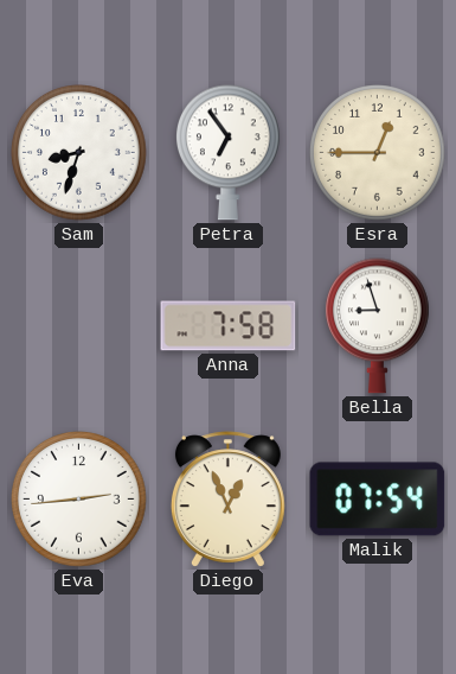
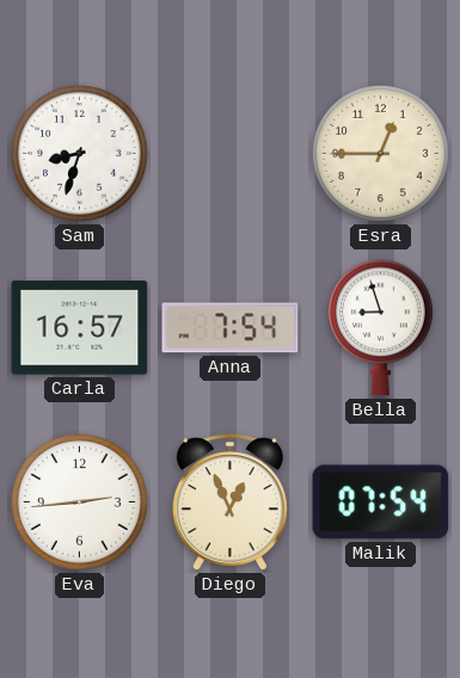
Petra: 6:54 -> none (227, 153)
Carla: none -> 16:57 (80, 328)
Anna: 7:58 -> 7:54 (231, 328)
